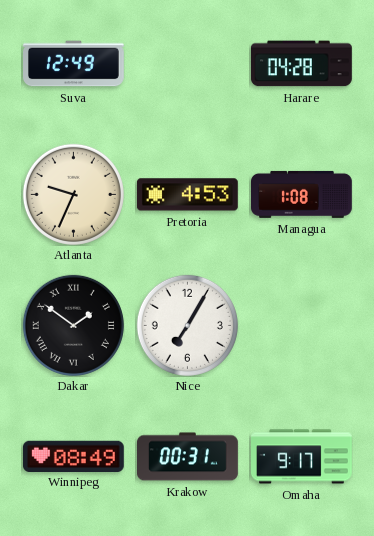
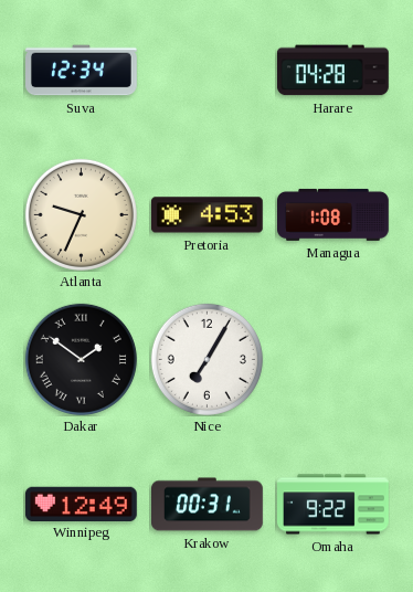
Suva: 12:49 -> 12:34 (82, 71)
Winnipeg: 08:49 -> 12:49 (81, 504)
Omaha: 9:17 -> 9:22 (333, 505)
